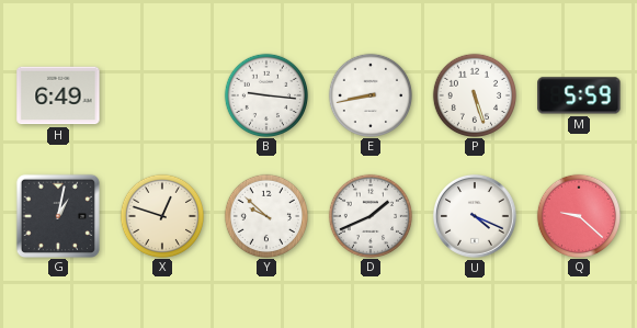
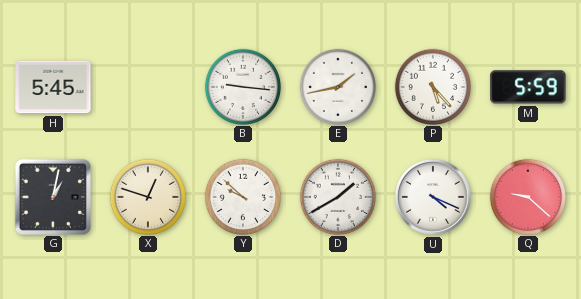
H: 6:49 -> 5:45 (53, 87)
E: 8:43 -> 1:43 (337, 86)
P: 5:27 -> 5:23 (432, 86)
D: 1:41 -> 1:40 (337, 196)
